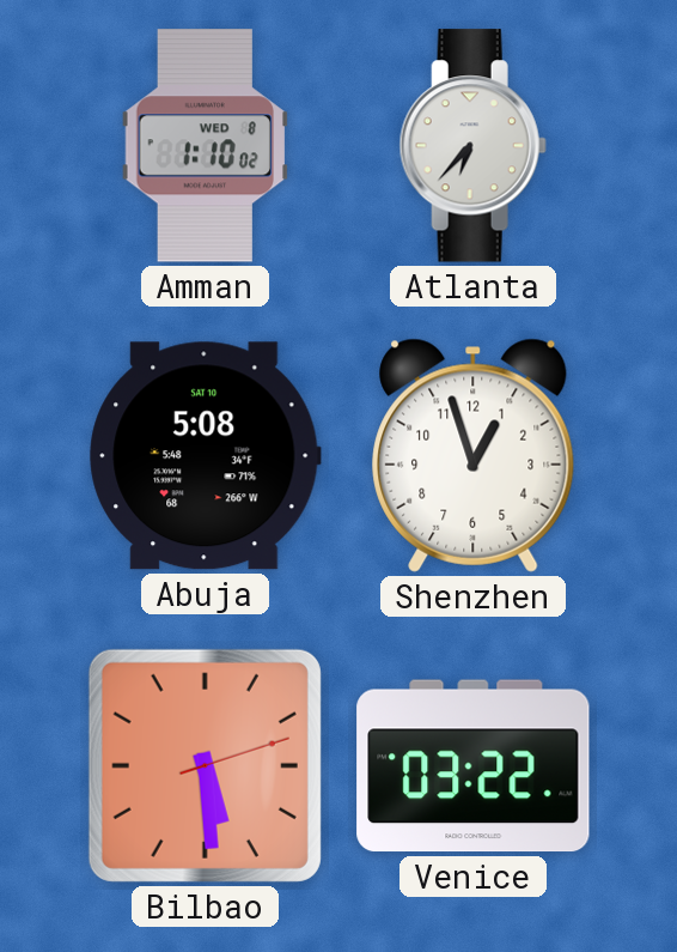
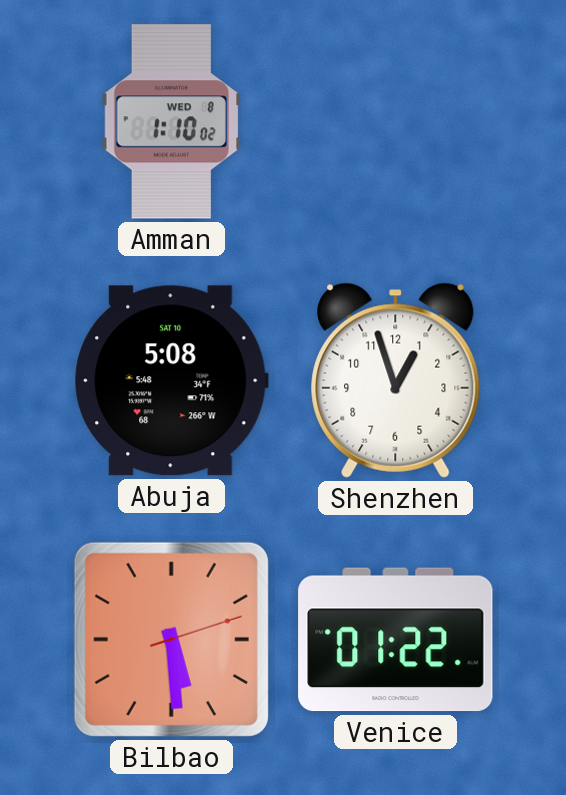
Atlanta: 6:37 -> none (472, 146)
Venice: 03:22 -> 01:22 (396, 640)
